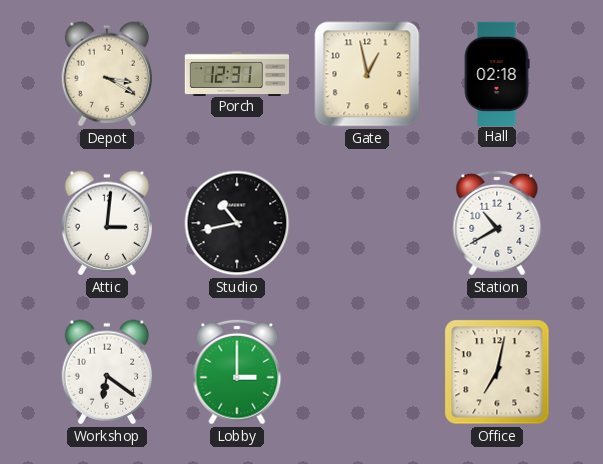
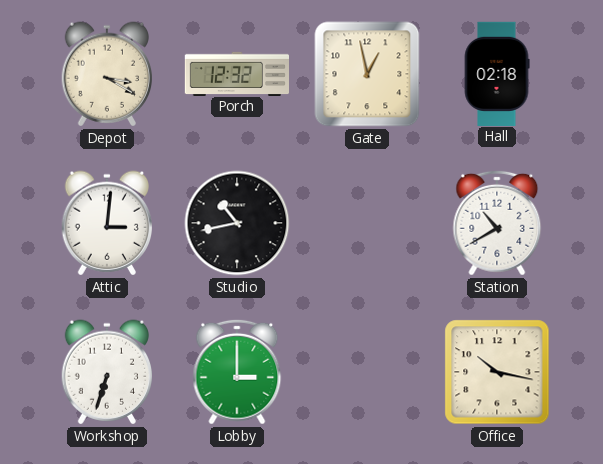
Porch: 12:31 -> 12:32 (236, 73)
Workshop: 6:21 -> 6:33 (106, 372)
Office: 7:02 -> 10:17 (497, 372)
